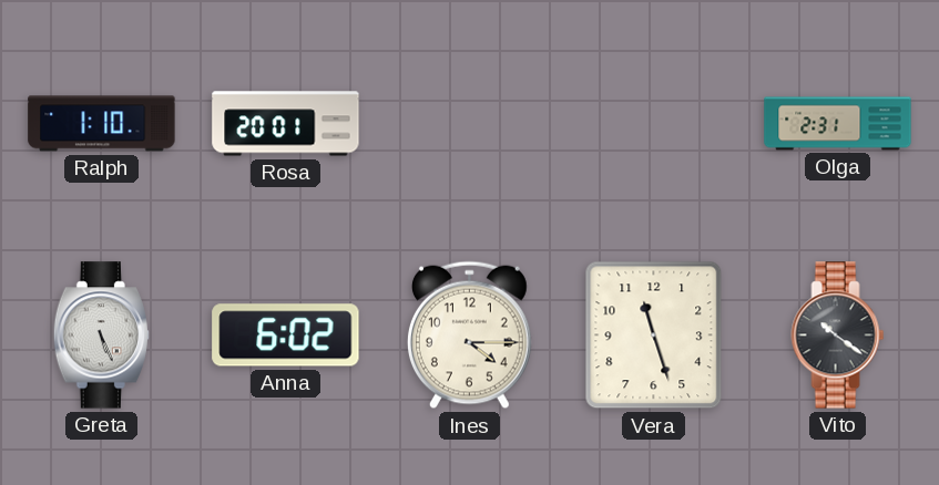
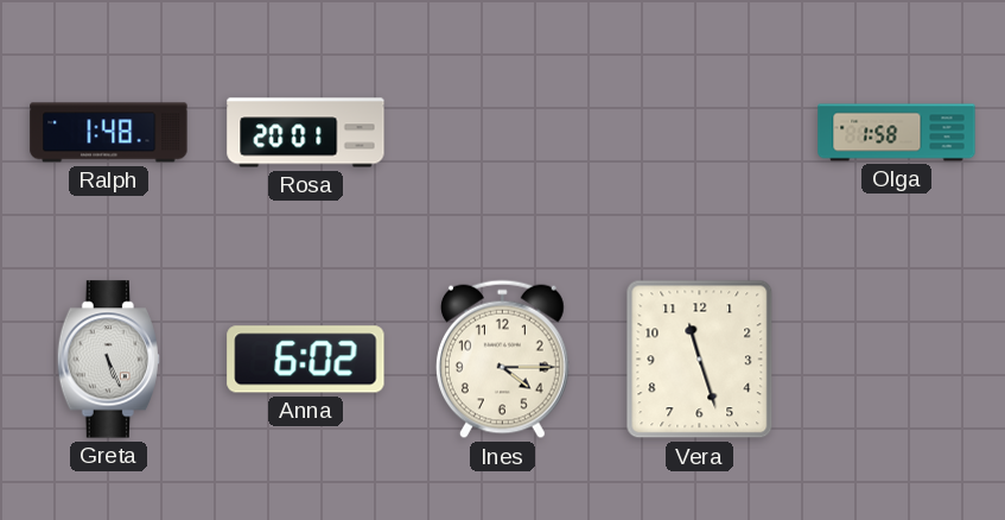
Ralph: 1:10 -> 1:48 (109, 133)
Olga: 2:31 -> 1:58 (897, 133)
Vito: 10:21 -> none (838, 336)
